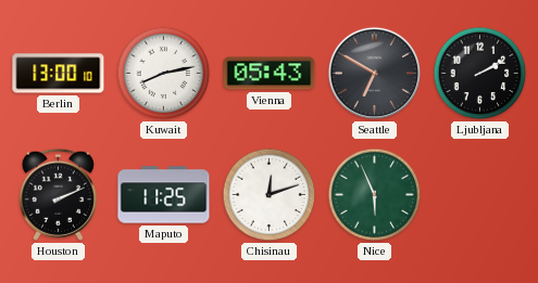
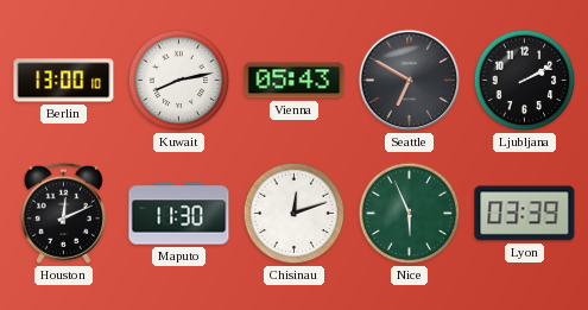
Houston: 2:11 -> 12:11 (63, 213)
Maputo: 11:25 -> 11:30 (179, 214)
Lyon: none -> 03:39 (525, 214)
